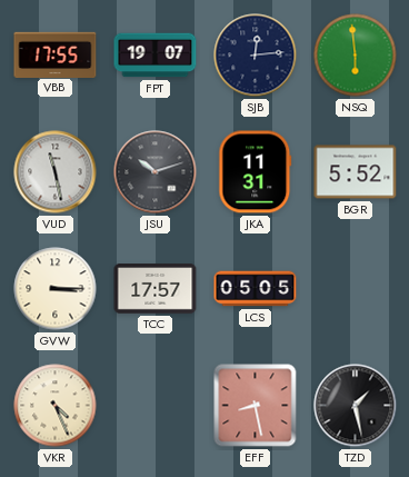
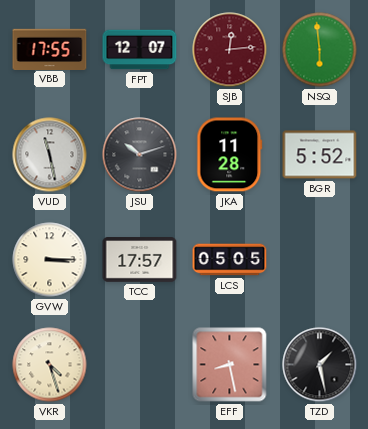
FPT: 19:07 -> 12:07 (140, 50)
SJB dial: navy -> burgundy (230, 50)
JKA: 11:31 -> 11:28 (230, 155)
VKR: 4:26 -> 4:27 (50, 365)
